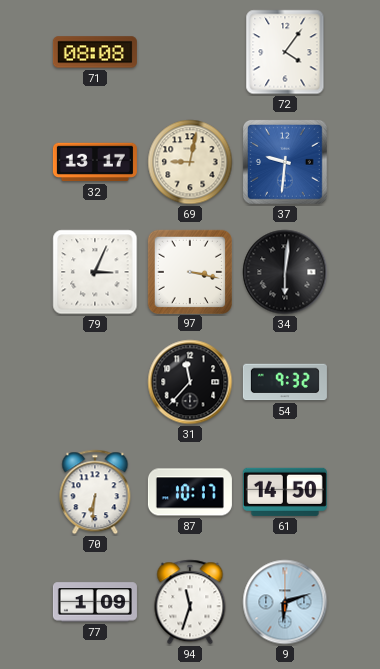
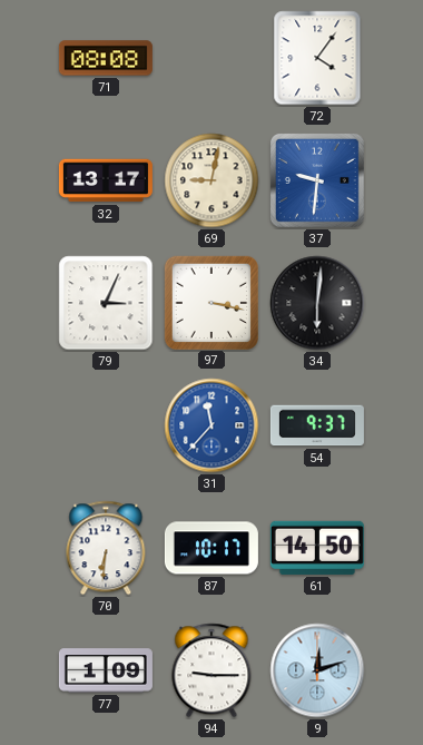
31 dial: black -> blue (211, 425)
54: 9:32 -> 9:37 (317, 425)
94: 11:33 -> 9:15 (211, 670)
9: 6:12 -> 12:12 (317, 670)
